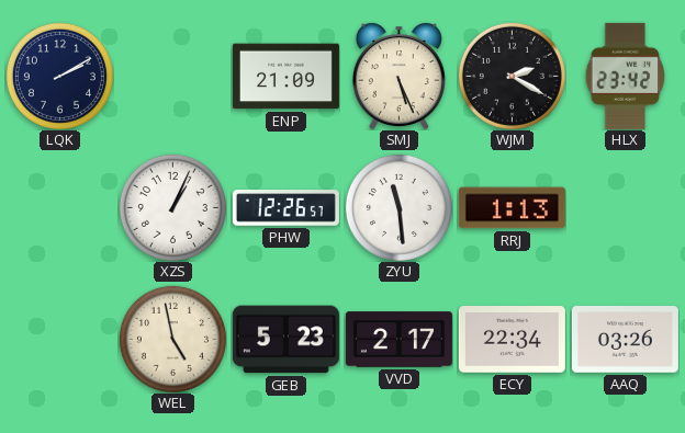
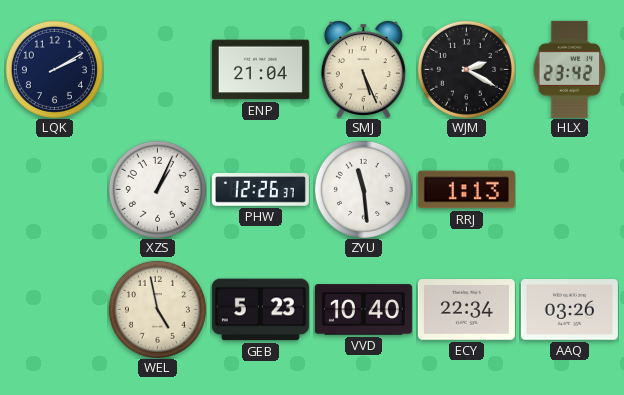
ENP: 21:09 -> 21:04 (260, 70)
PHW: 12:26:57 -> 12:26:37 (260, 190)
VVD: 2:17 -> 10:40 (363, 310)
